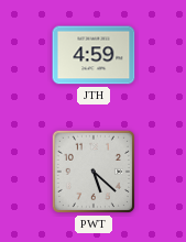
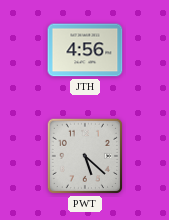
JTH: 4:59 -> 4:56 (85, 50)
